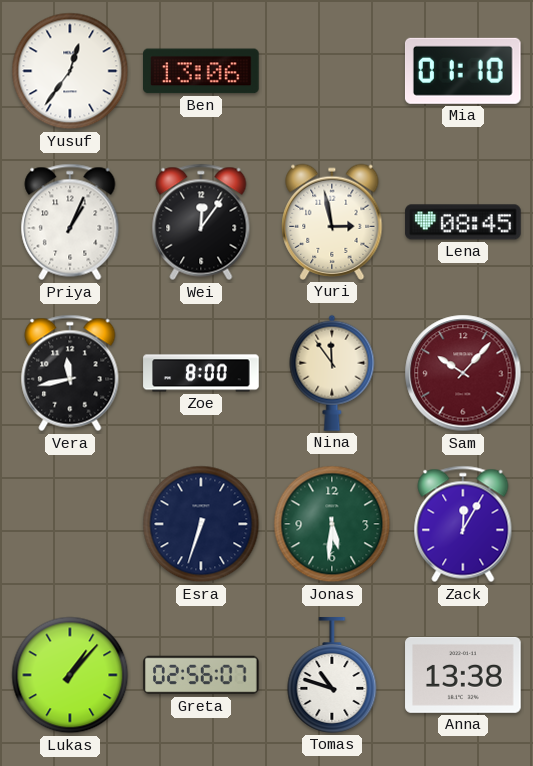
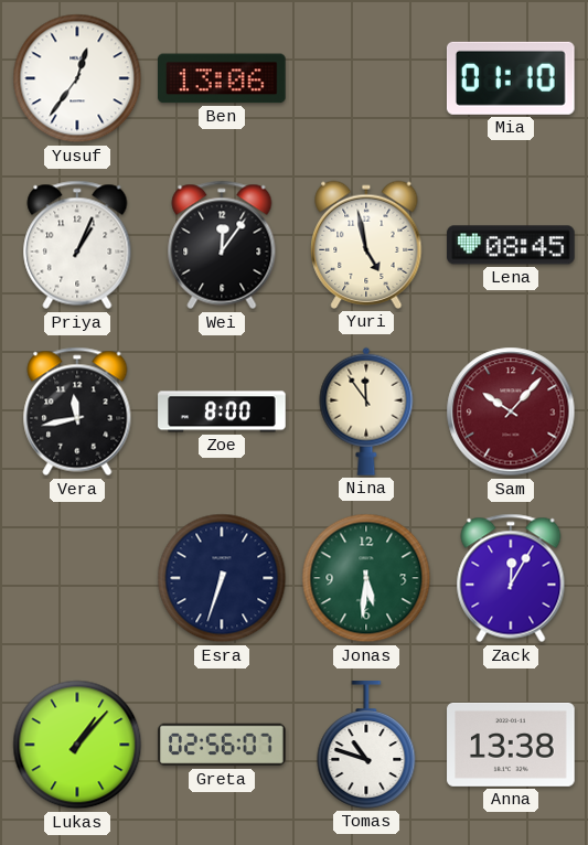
Yuri: 2:58 -> 4:58 (366, 245)
